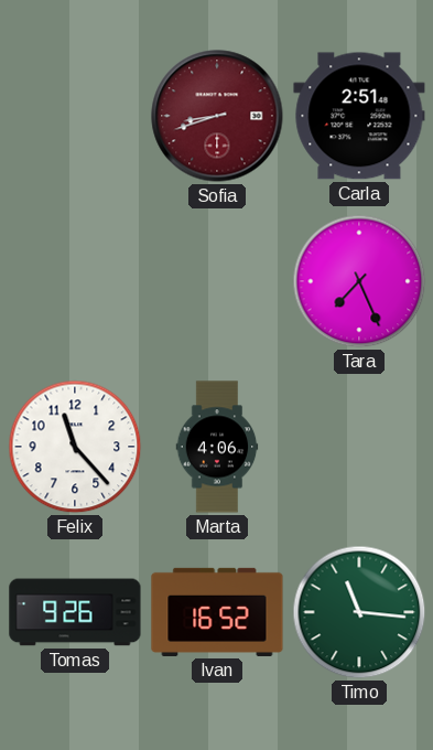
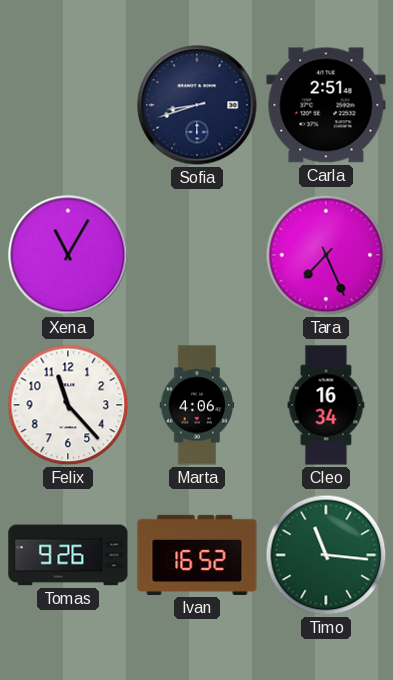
Sofia dial: burgundy -> navy (197, 105)
Xena: none -> 11:05 (68, 255)
Cleo: none -> 16:34 (326, 405)
